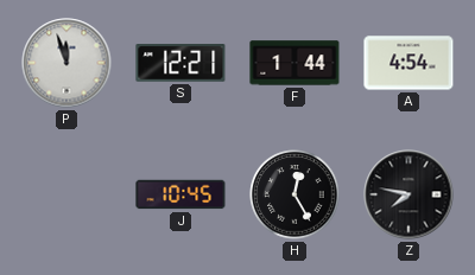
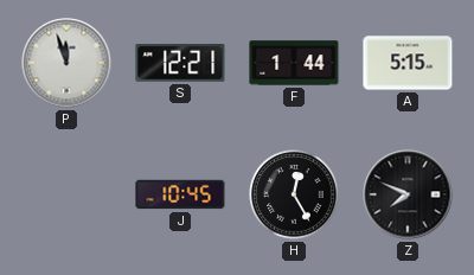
A: 4:54 -> 5:15 (408, 63)
Z: 7:47 -> 7:49 (408, 194)
